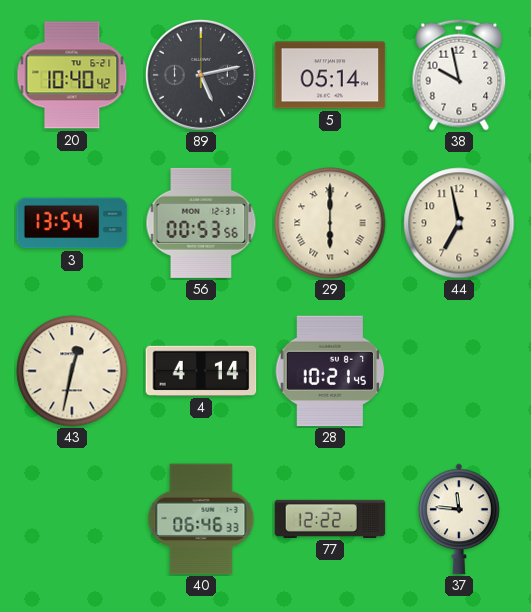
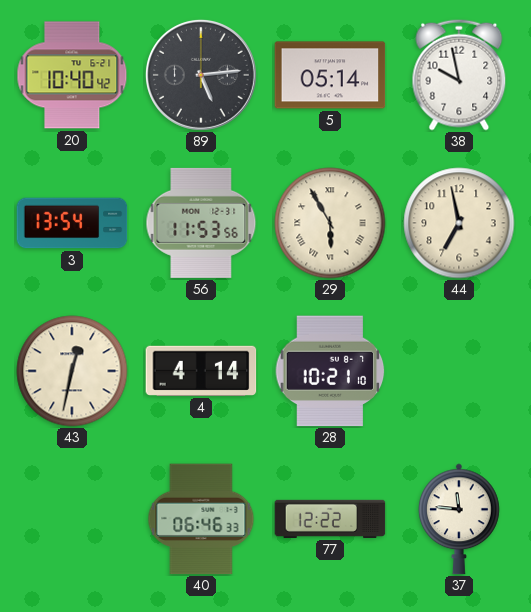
89: 5:13 -> 5:14 (201, 75)
56: 00:53 -> 11:53 (201, 223)
29: 6:00 -> 5:55 (330, 223)
28: 10:21:45 -> 10:21:10 (330, 371)
